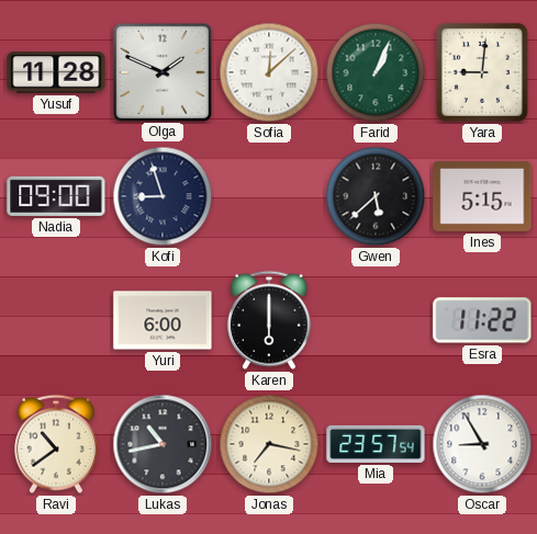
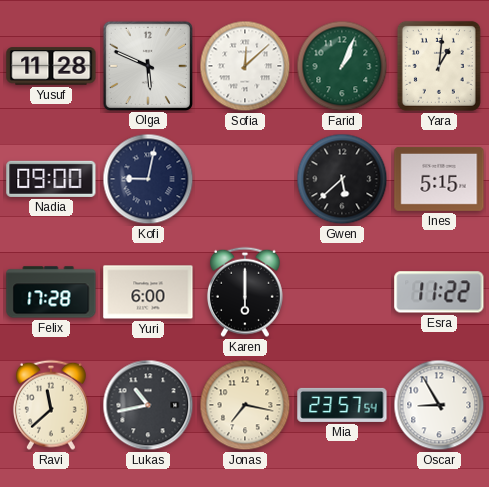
Olga: 1:49 -> 5:49 (147, 65)
Yara: 9:01 -> 1:01 (439, 66)
Kofi: 8:57 -> 9:02 (148, 179)
Felix: none -> 17:28 (51, 292)
Ravi: 10:39 -> 11:38 (51, 405)
